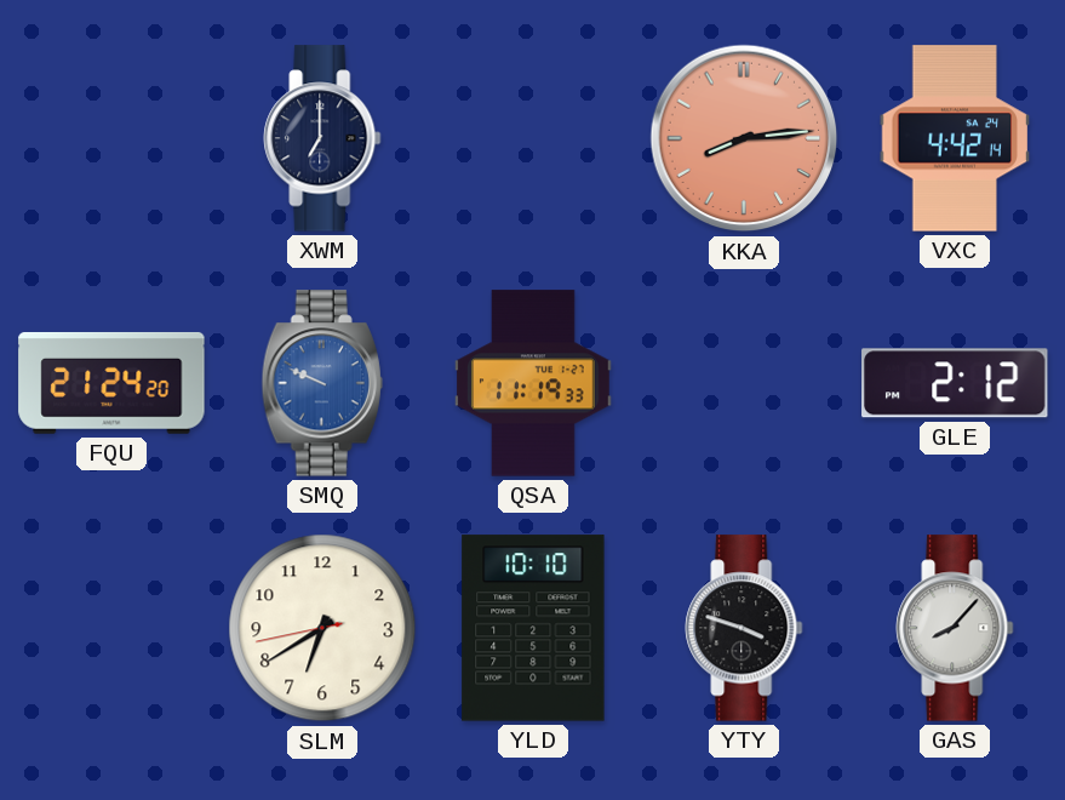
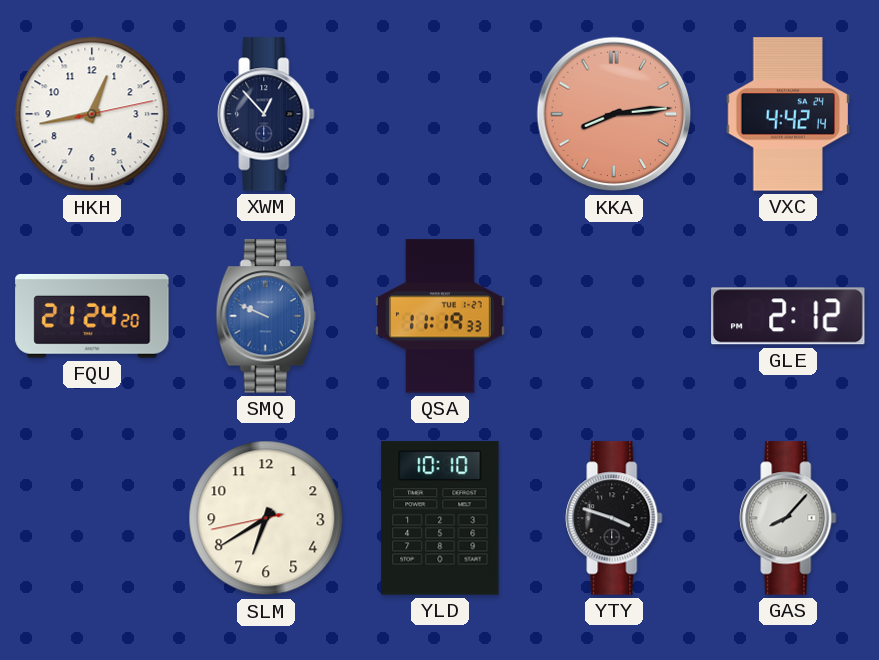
HKH: none -> 12:43 (92, 114)
XWM: 7:00 -> 12:53 (266, 114)
